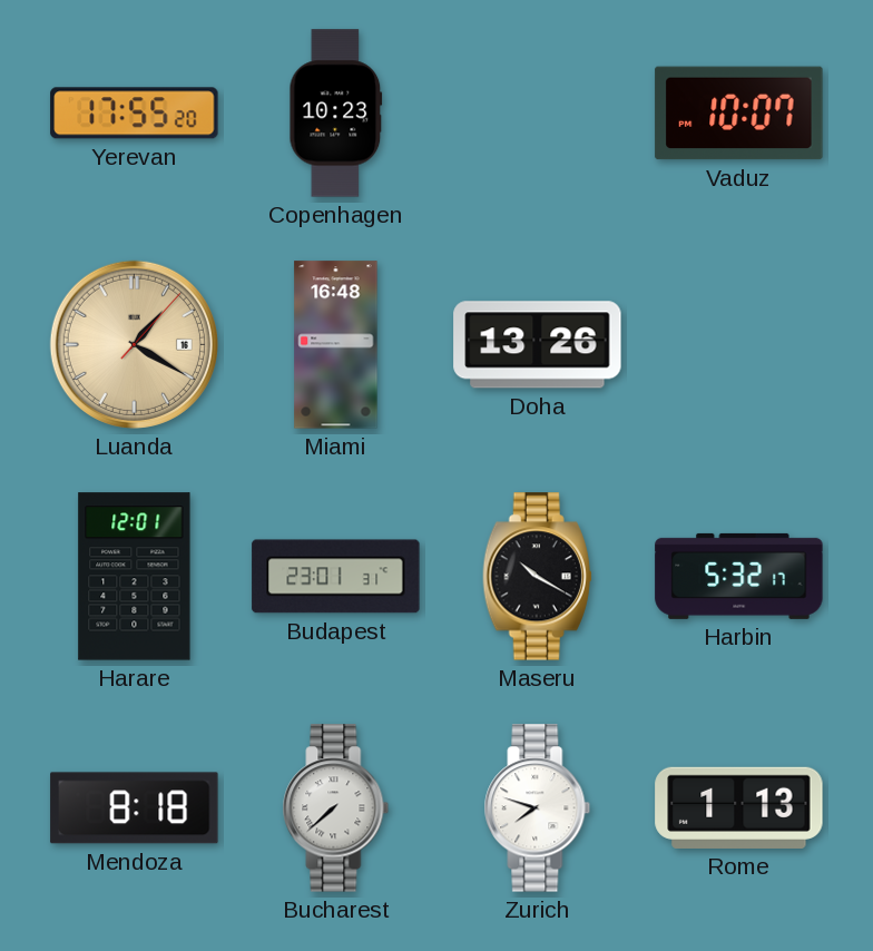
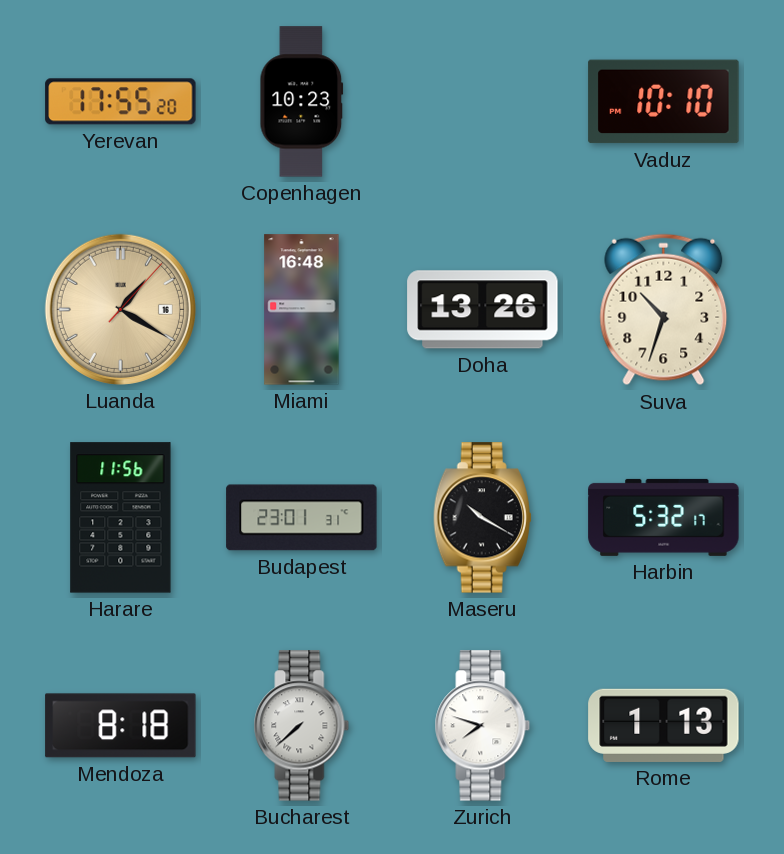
Vaduz: 10:07 -> 10:10 (664, 102)
Suva: none -> 10:33 (664, 310)
Harare: 12:01 -> 11:56 (121, 518)
